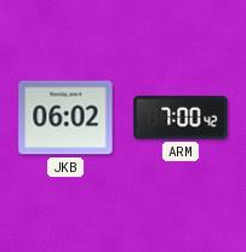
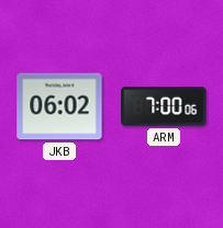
ARM: 7:00:42 -> 7:00:06 (164, 106)
